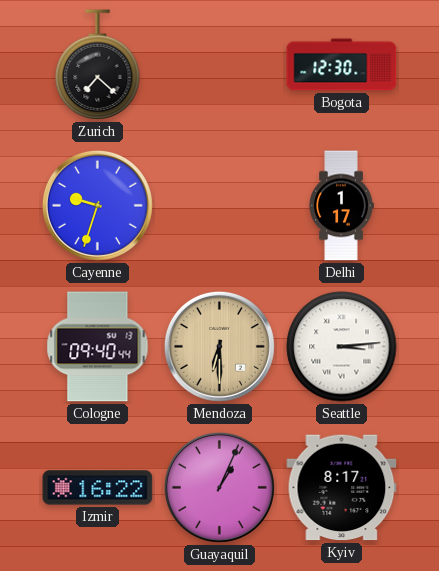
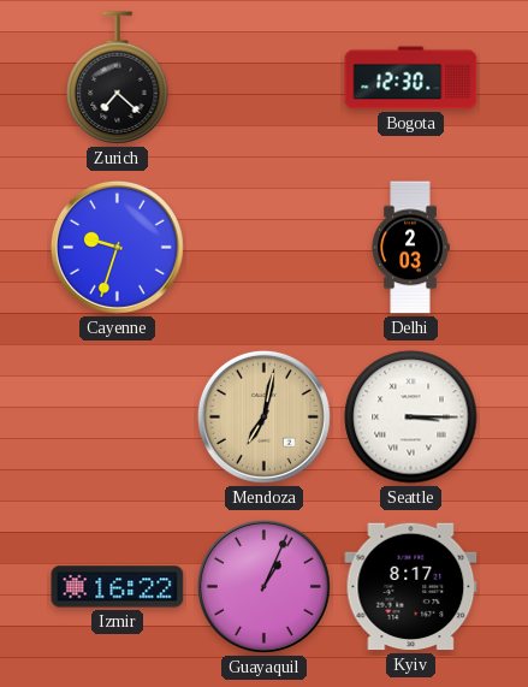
Delhi: 1:17 -> 2:03 (410, 248)
Cologne: 09:40 -> none (98, 347)
Mendoza: 6:30 -> 7:02 (263, 416)
Seattle: 3:14 -> 3:15 (411, 417)
